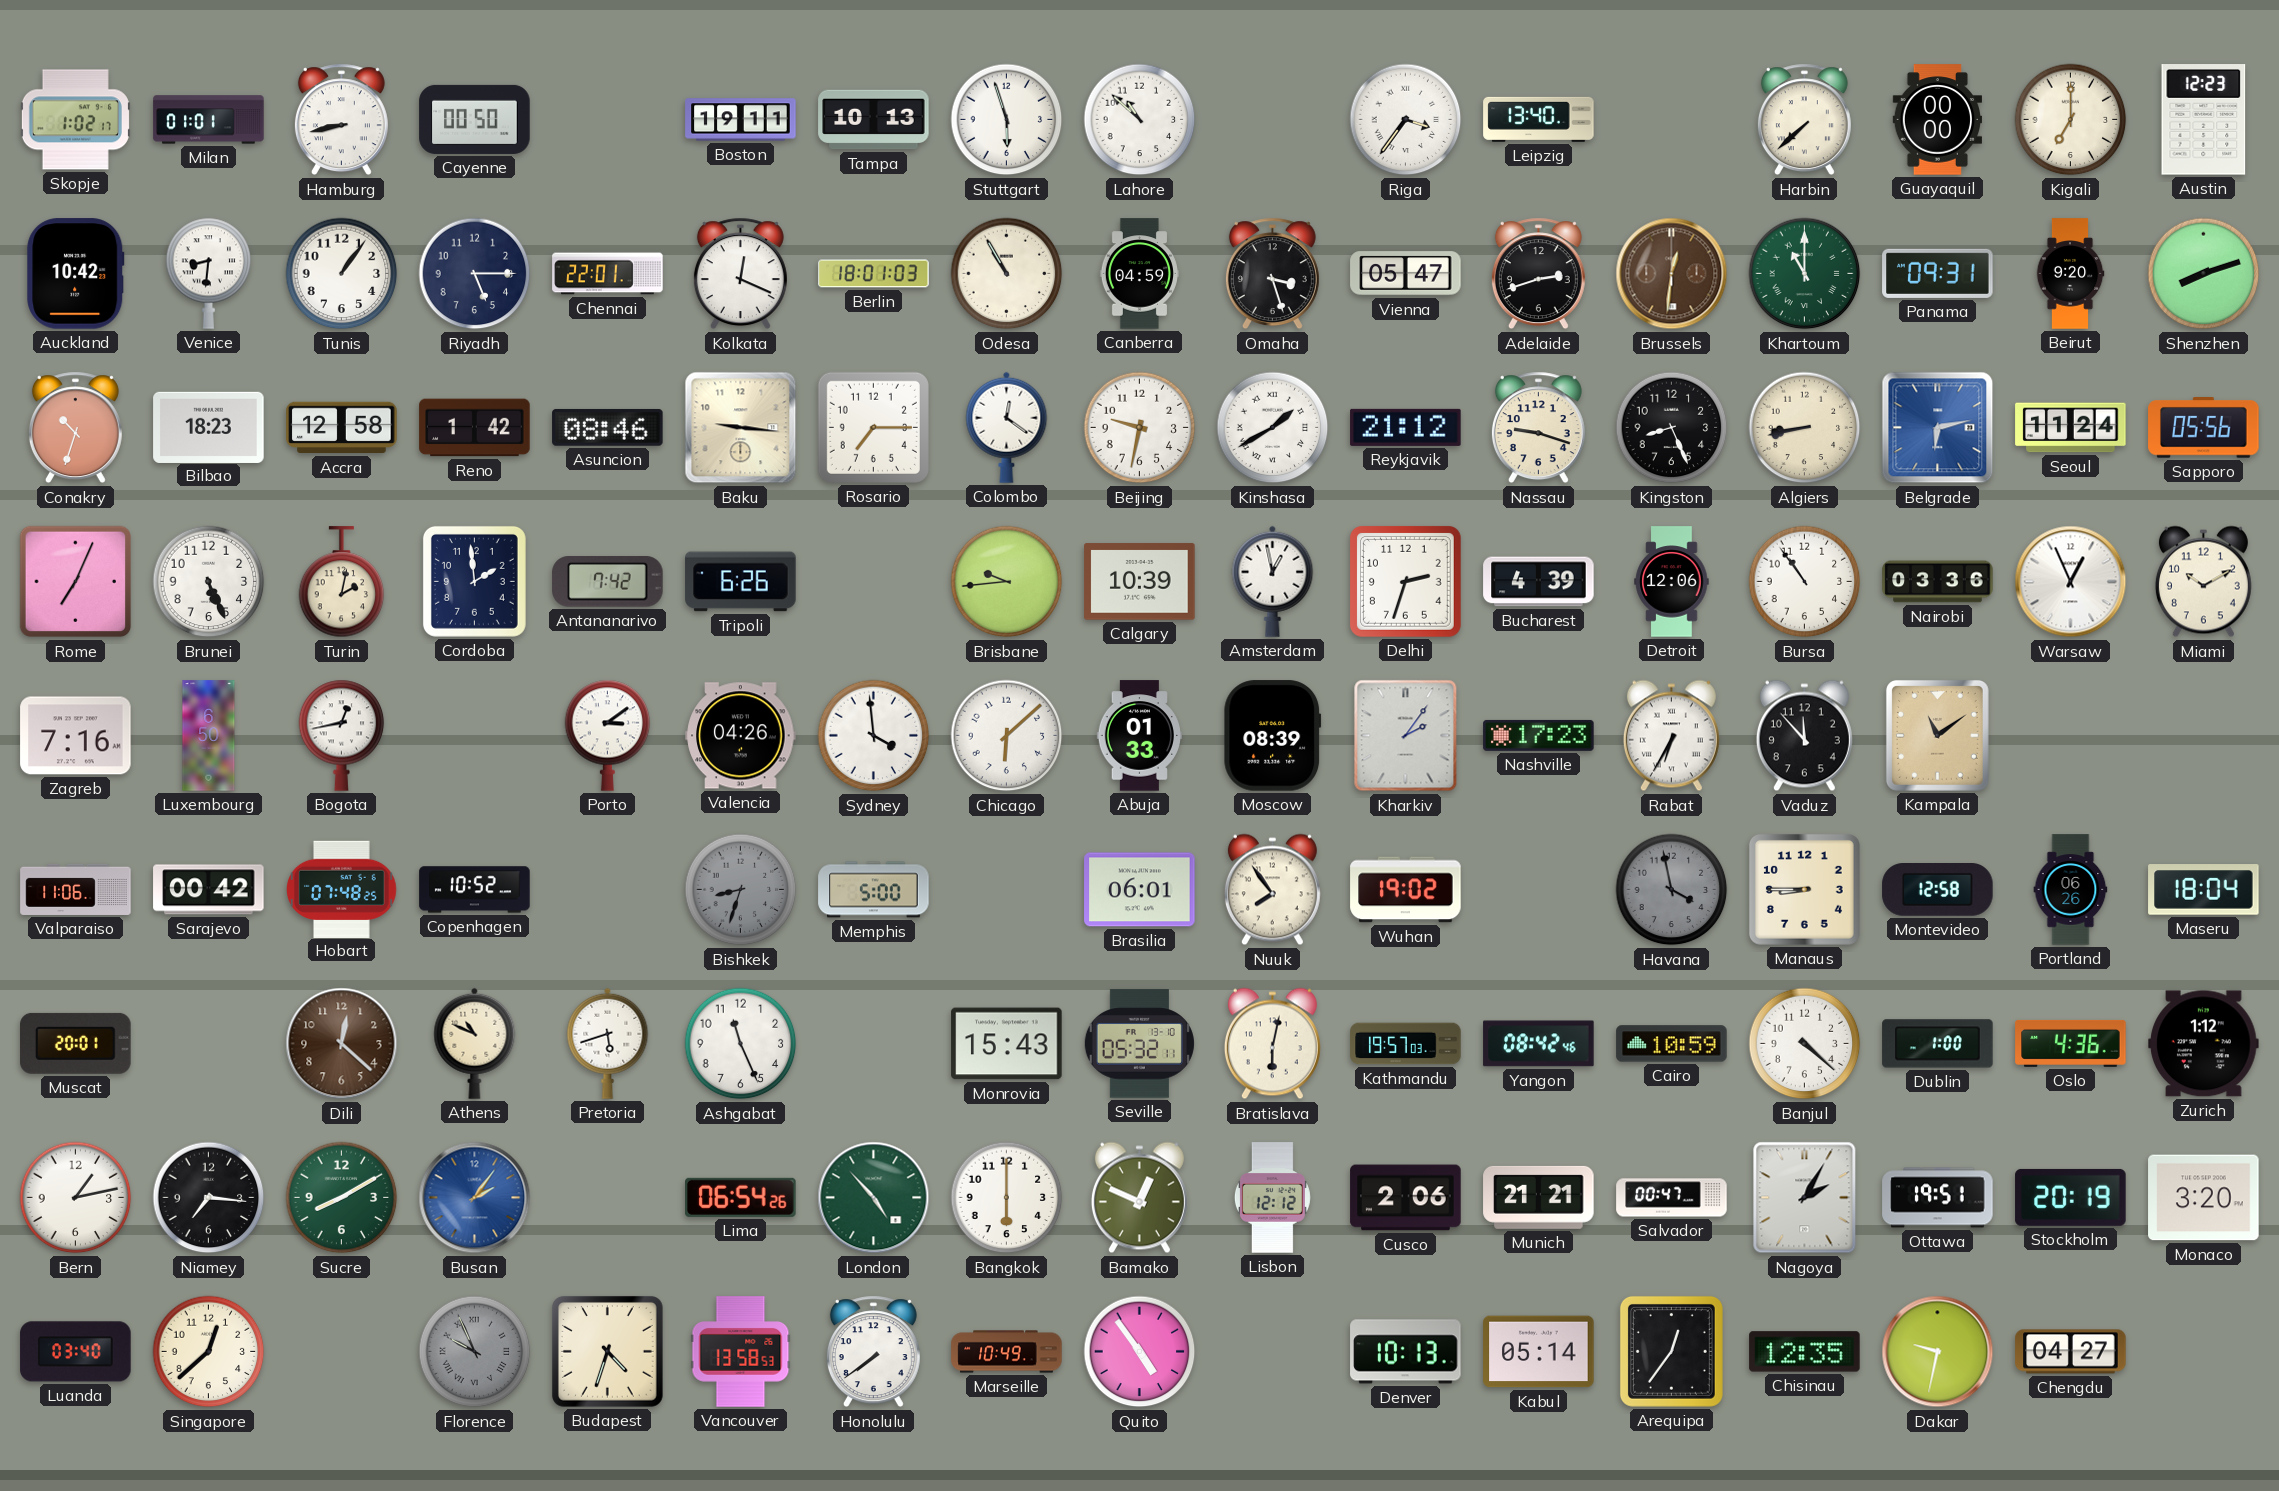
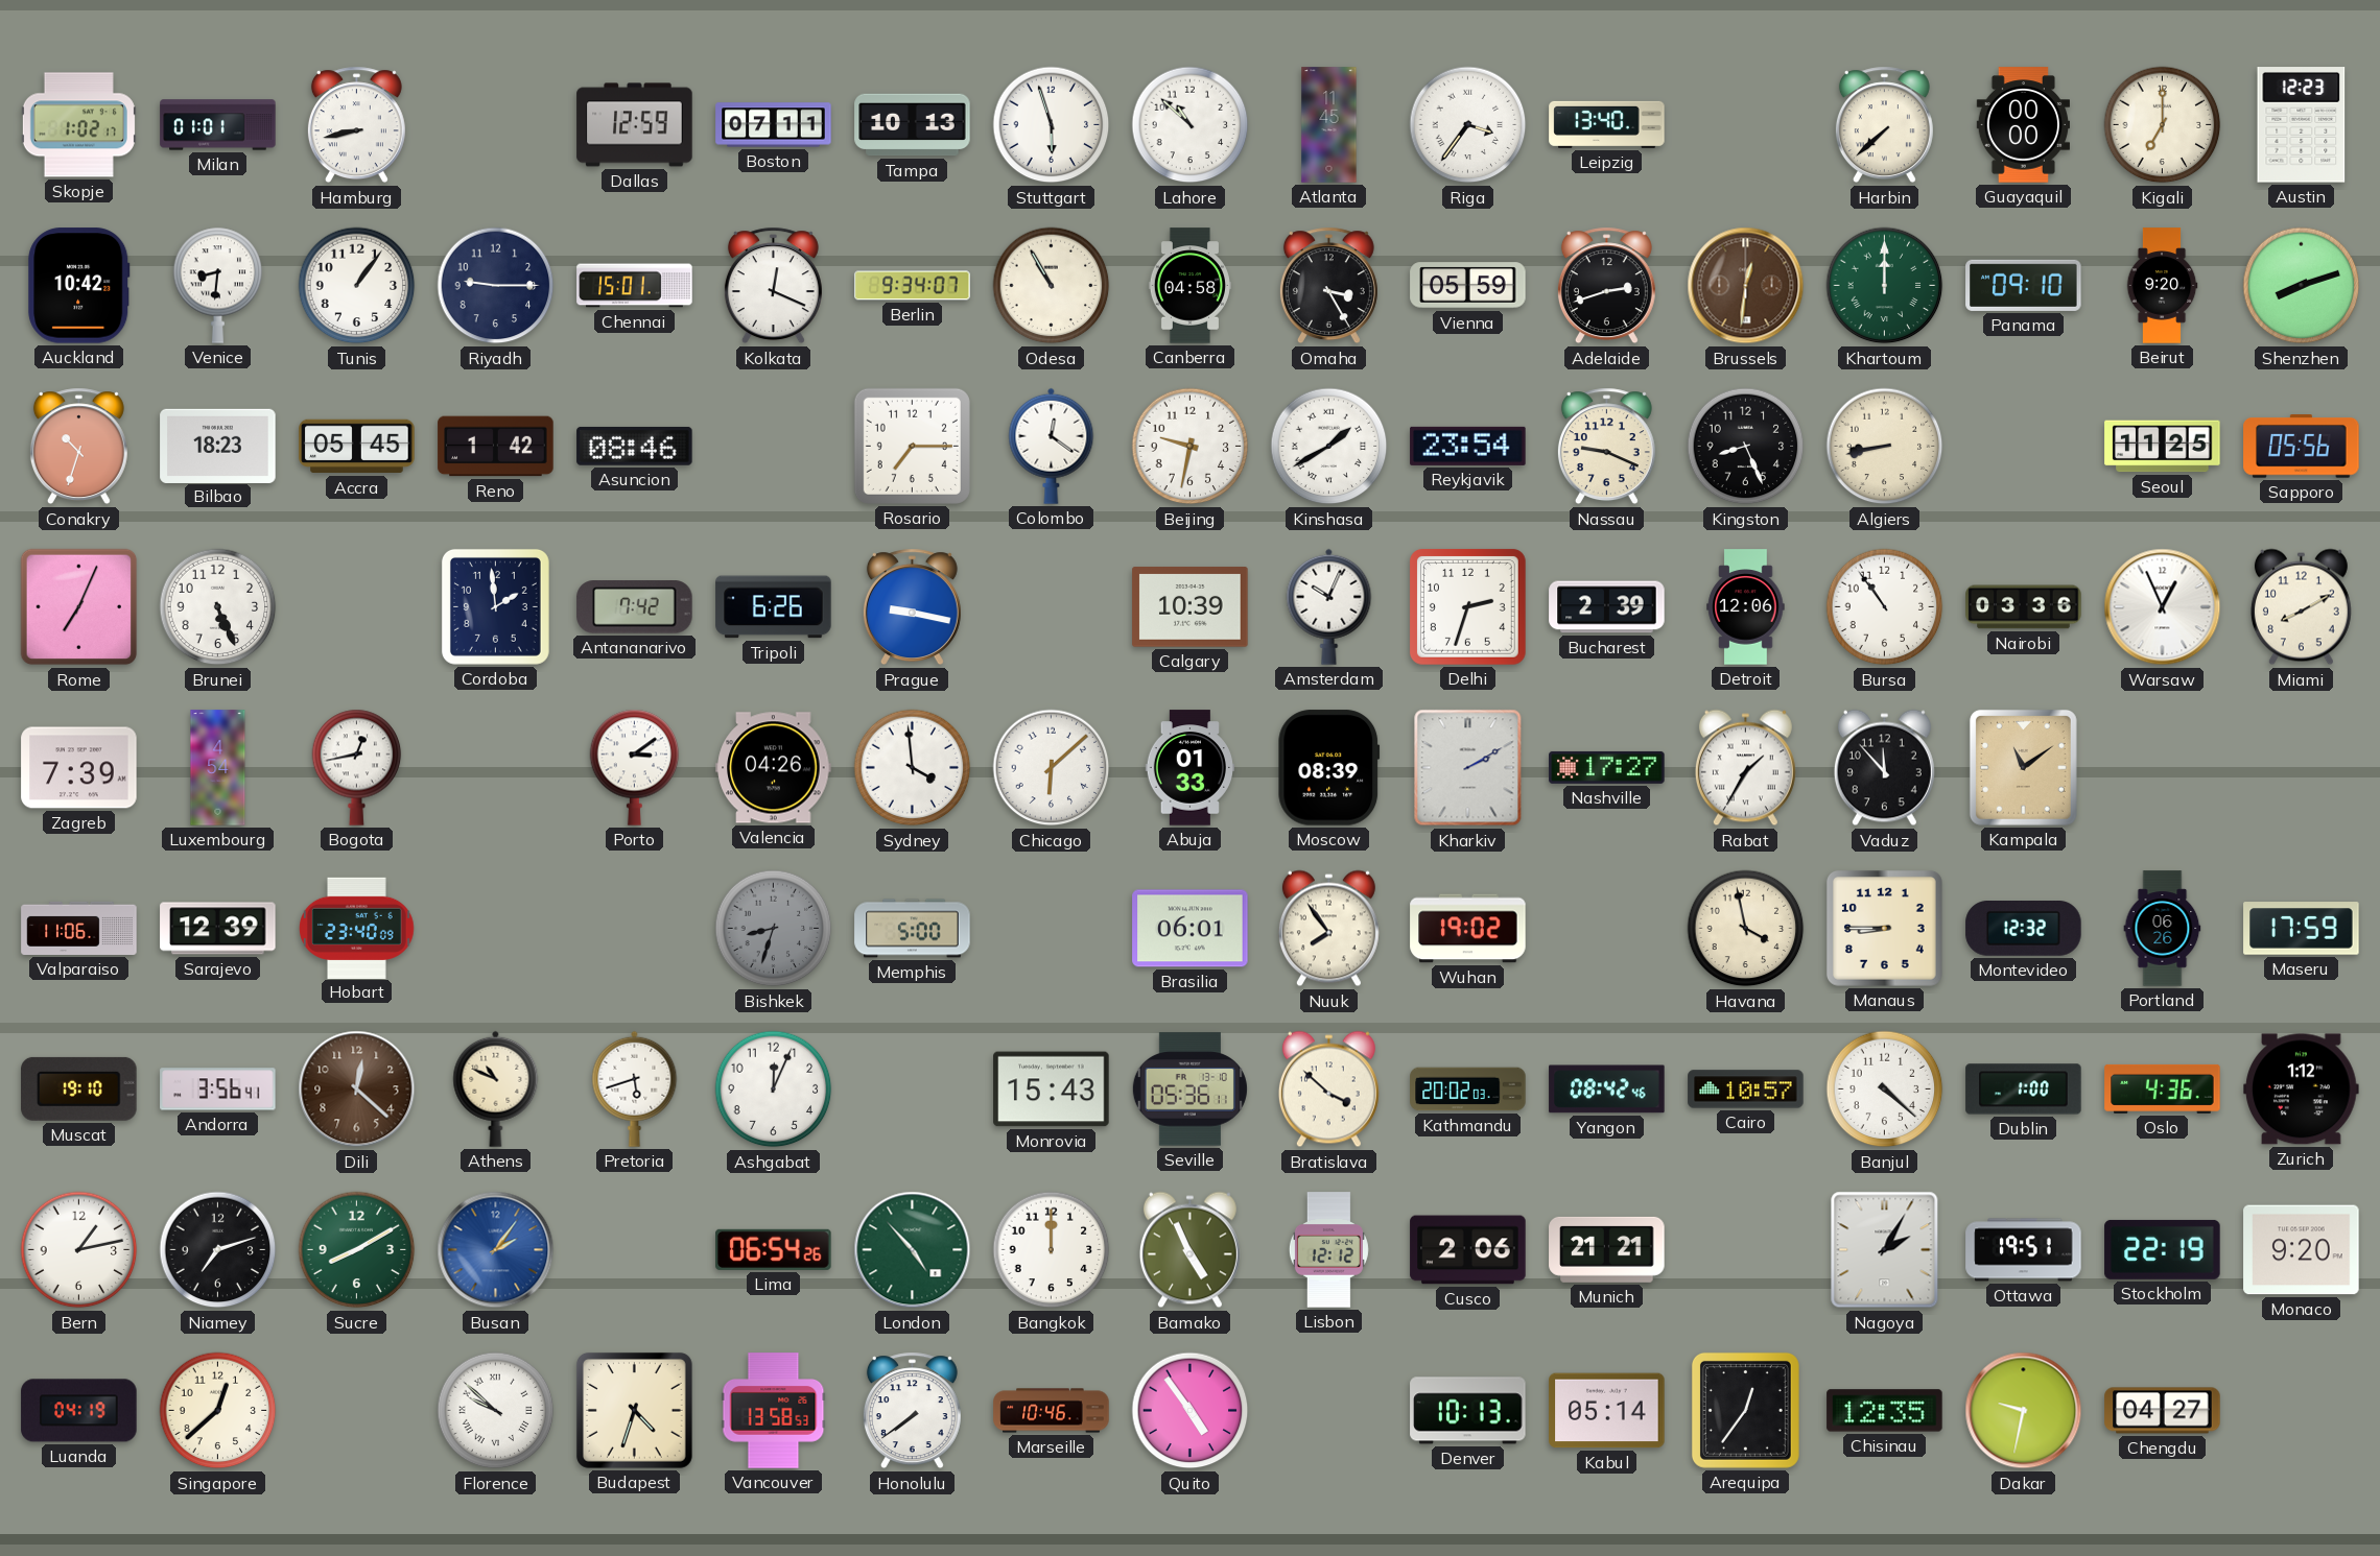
Cayenne: 00:50 -> none (475, 119)
Dallas: none -> 12:59 (635, 125)
Boston: 19:11 -> 07:11 (774, 125)
Atlanta: none -> 11:45 (1329, 125)
Riyadh: 5:15 -> 9:15 (496, 286)
Chennai: 22:01 -> 15:01 (635, 286)
Berlin: 18:01 -> 9:34 (913, 286)
Canberra: 04:59 -> 04:58 (1189, 286)
Omaha: 3:27 -> 3:25 (1328, 286)
Vienna: 05:47 -> 05:59 (1468, 286)
Khartoum: 11:00 -> 12:00 (1885, 286)
Panama: 09:31 -> 09:10 (2024, 285)
Accra: 12:58 -> 05:45 (357, 447)
Baku: 9:16 -> none (741, 428)
Reykjavik: 21:12 -> 23:54 (1468, 446)
Nassau: 9:18 -> 9:19 (1606, 447)
Belgrade: 6:13 -> none (1938, 428)
Seoul: 11:24 -> 11:25 (2163, 447)
Turin: 2:02 -> none (342, 582)
Prague: none -> 9:17 (912, 607)
Brisbane: 9:44 -> none (1007, 582)
Amsterdam: 12:58 -> 10:04 (1329, 606)
Bucharest: 4:39 -> 2:39 (1607, 607)
Miami: 10:10 -> 8:10 (2301, 607)
Zagreb: 7:16 -> 7:39 (79, 768)
Luxembourg: 6:50 -> 4:54 (218, 768)
Kharkiv: 2:06 -> 2:10 (1468, 768)
Nashville: 17:23 -> 17:27 (1607, 767)
Rabat: 6:35 -> 1:35 (1745, 768)
Sarajevo: 00:42 -> 12:39 (218, 929)
Hobart: 07:48 -> 23:40 (357, 928)
Copenhagen: 10:52 -> none (475, 890)
Havana dial: grey -> cream (1746, 929)
Montevideo: 12:58 -> 12:32 (2024, 929)
Maseru: 18:04 -> 17:59 (2302, 929)
Muscat: 20:01 -> 19:10 (79, 1088)
Andorra: none -> 3:56 (218, 1090)
Ashgabat: 11:26 -> 12:04 (774, 1090)
Seville: 05:32 -> 05:36 (1189, 1090)
Bratislava: 6:02 -> 3:52 (1328, 1090)
Kathmandu: 19:57 -> 20:02 (1468, 1090)
Cairo: 10:59 -> 10:57 (1746, 1090)
Niamey: 7:16 -> 7:12 (218, 1250)
Bangkok: 6:00 -> 12:00 (1052, 1250)
Bamako: 12:49 -> 4:56 (1189, 1250)
Salvador: 00:47 -> none (1672, 1198)
Stockholm: 20:19 -> 22:19 (2163, 1249)
Monaco: 3:20 -> 9:20 (2302, 1250)
Luanda: 03:40 -> 04:19 (79, 1411)
Florence: 9:56 -> 9:52 (496, 1411)
Florence dial: grey -> white (496, 1411)
Marseille: 10:49 -> 10:46 (1052, 1411)
